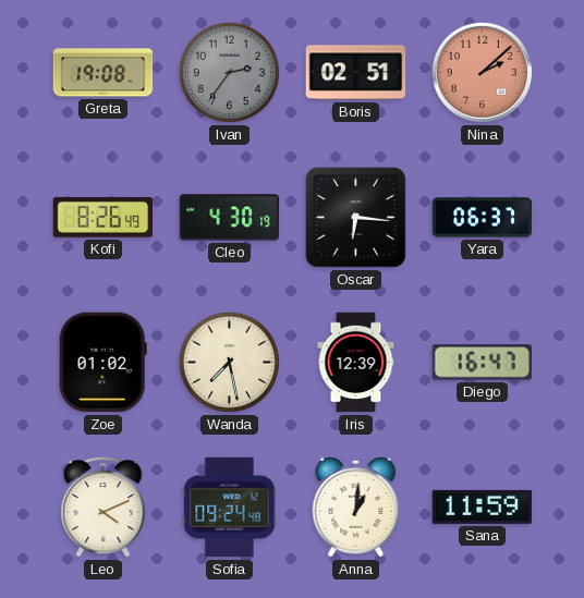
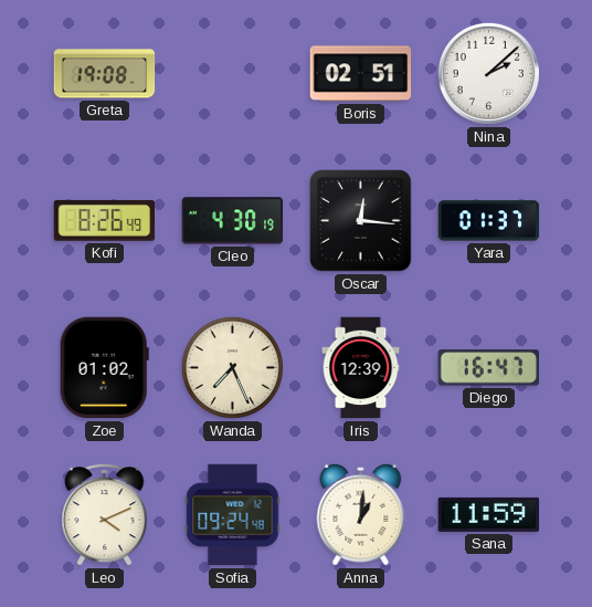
Ivan: 2:36 -> none (229, 72)
Nina dial: salmon -> white (488, 73)
Oscar: 6:16 -> 12:16 (361, 221)
Yara: 06:37 -> 01:37 (489, 221)
Wanda: 7:28 -> 7:26 (232, 367)
